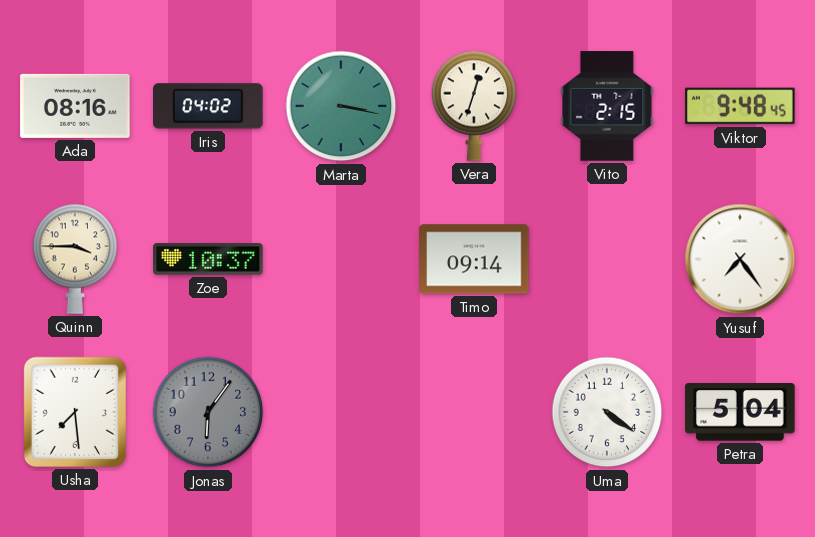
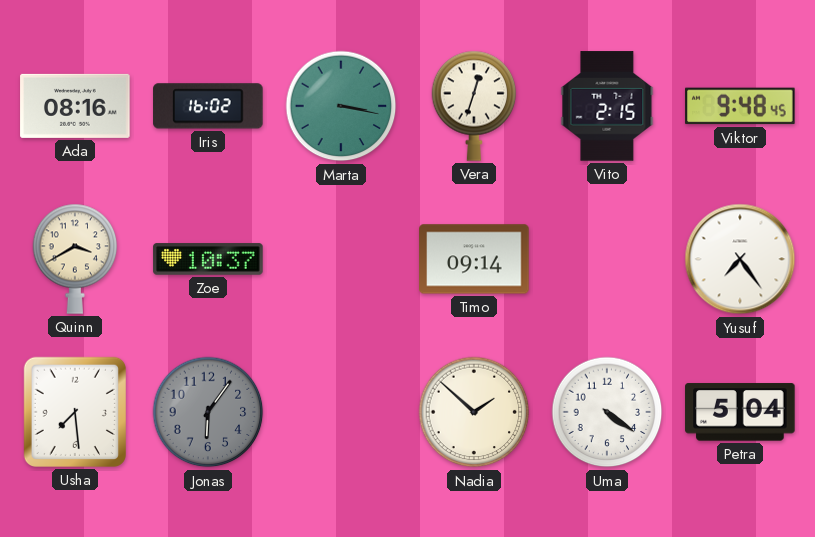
Iris: 04:02 -> 16:02 (208, 106)
Quinn: 3:45 -> 3:40 (75, 259)
Nadia: none -> 1:52 (474, 412)
